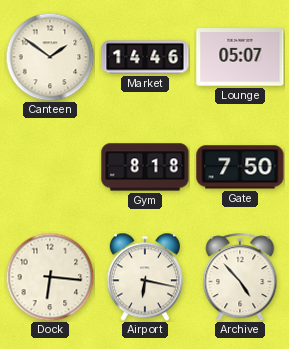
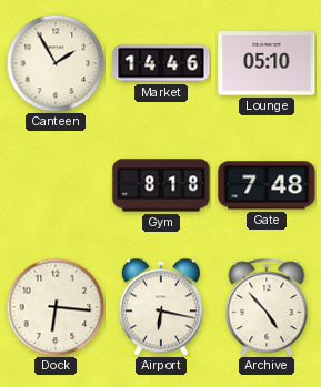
Canteen: 1:51 -> 1:55 (56, 63)
Lounge: 05:07 -> 05:10 (267, 63)
Gate: 7:50 -> 7:48 (267, 185)
